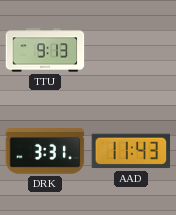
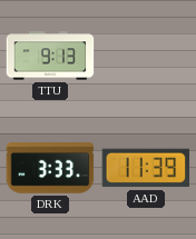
DRK: 3:31 -> 3:33 (50, 168)
AAD: 11:43 -> 11:39 (146, 168)
